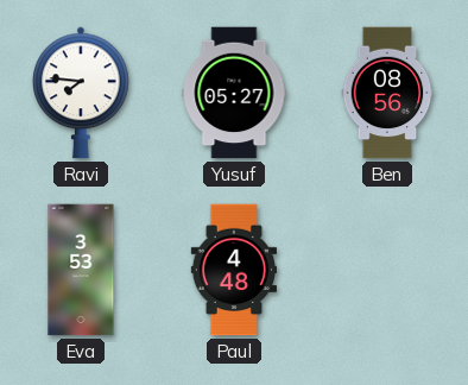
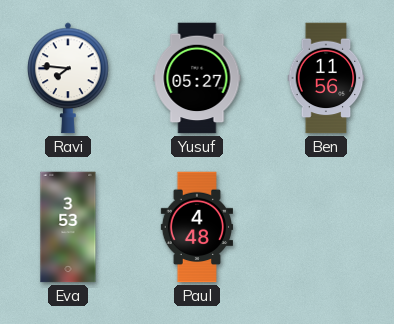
Ben: 08:56 -> 11:56 (326, 78)
